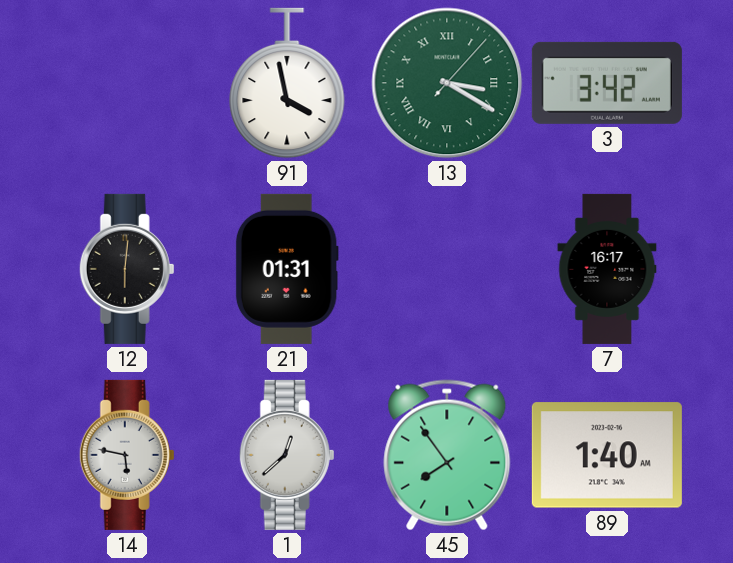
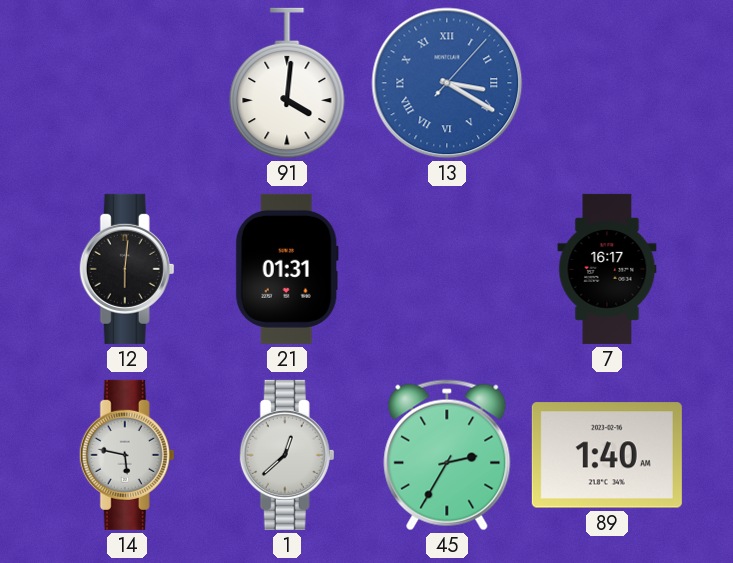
91: 3:58 -> 4:01 (287, 83)
13 dial: green -> blue (447, 83)
3: 3:42 -> none (607, 83)
45: 7:54 -> 2:35 (447, 455)
